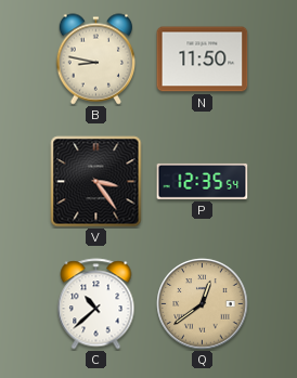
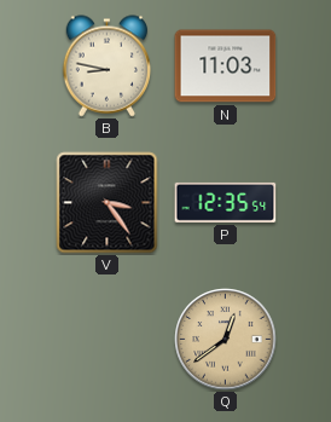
N: 11:50 -> 11:03 (226, 67)
C: 10:38 -> none (96, 304)
